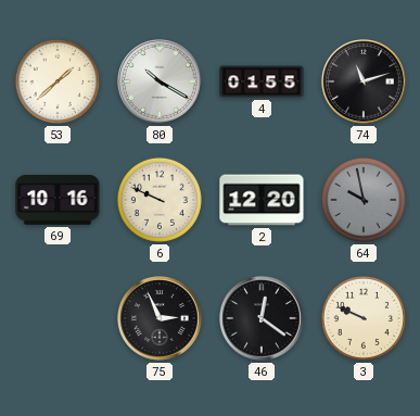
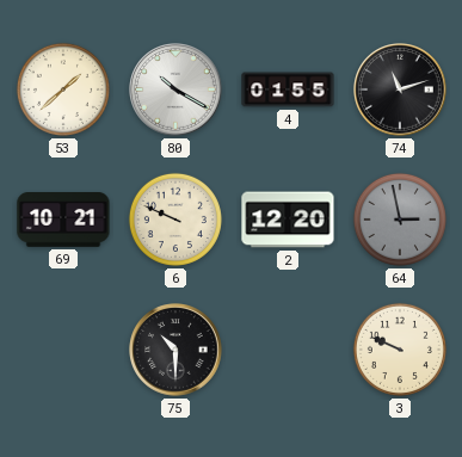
69: 10:16 -> 10:21 (63, 221)
64: 9:58 -> 2:58 (400, 220)
75: 2:56 -> 10:30 (175, 350)
46: 12:21 -> none (262, 318)
